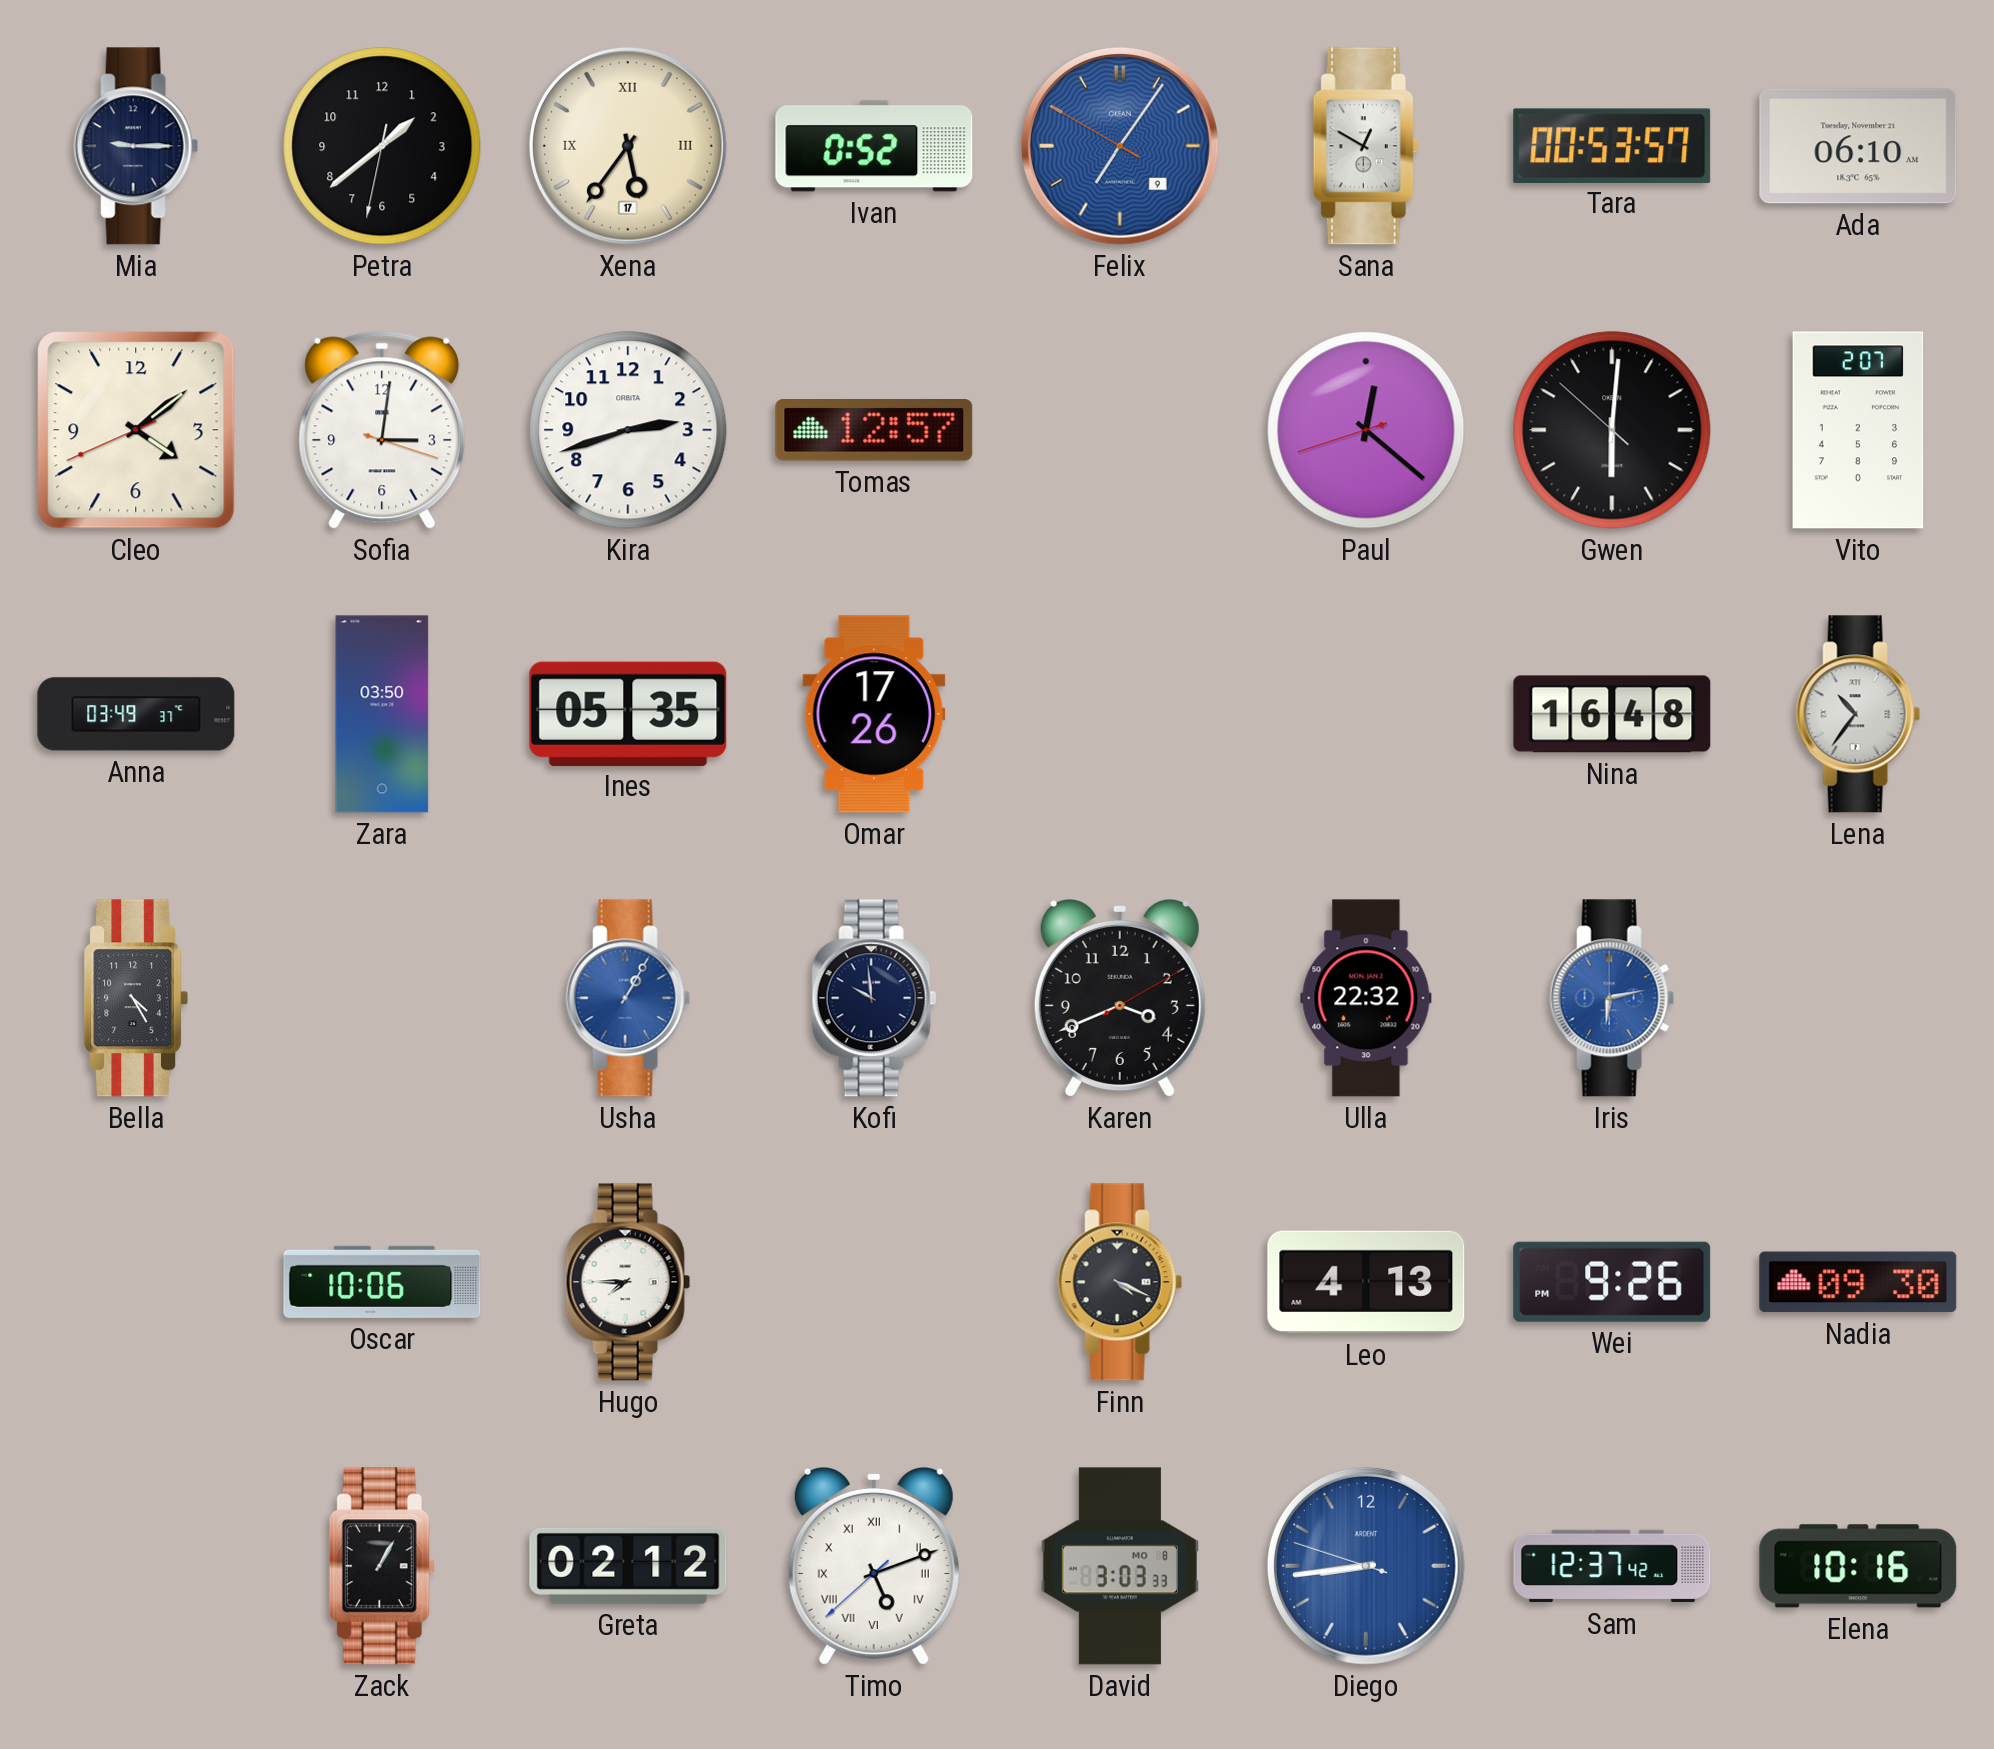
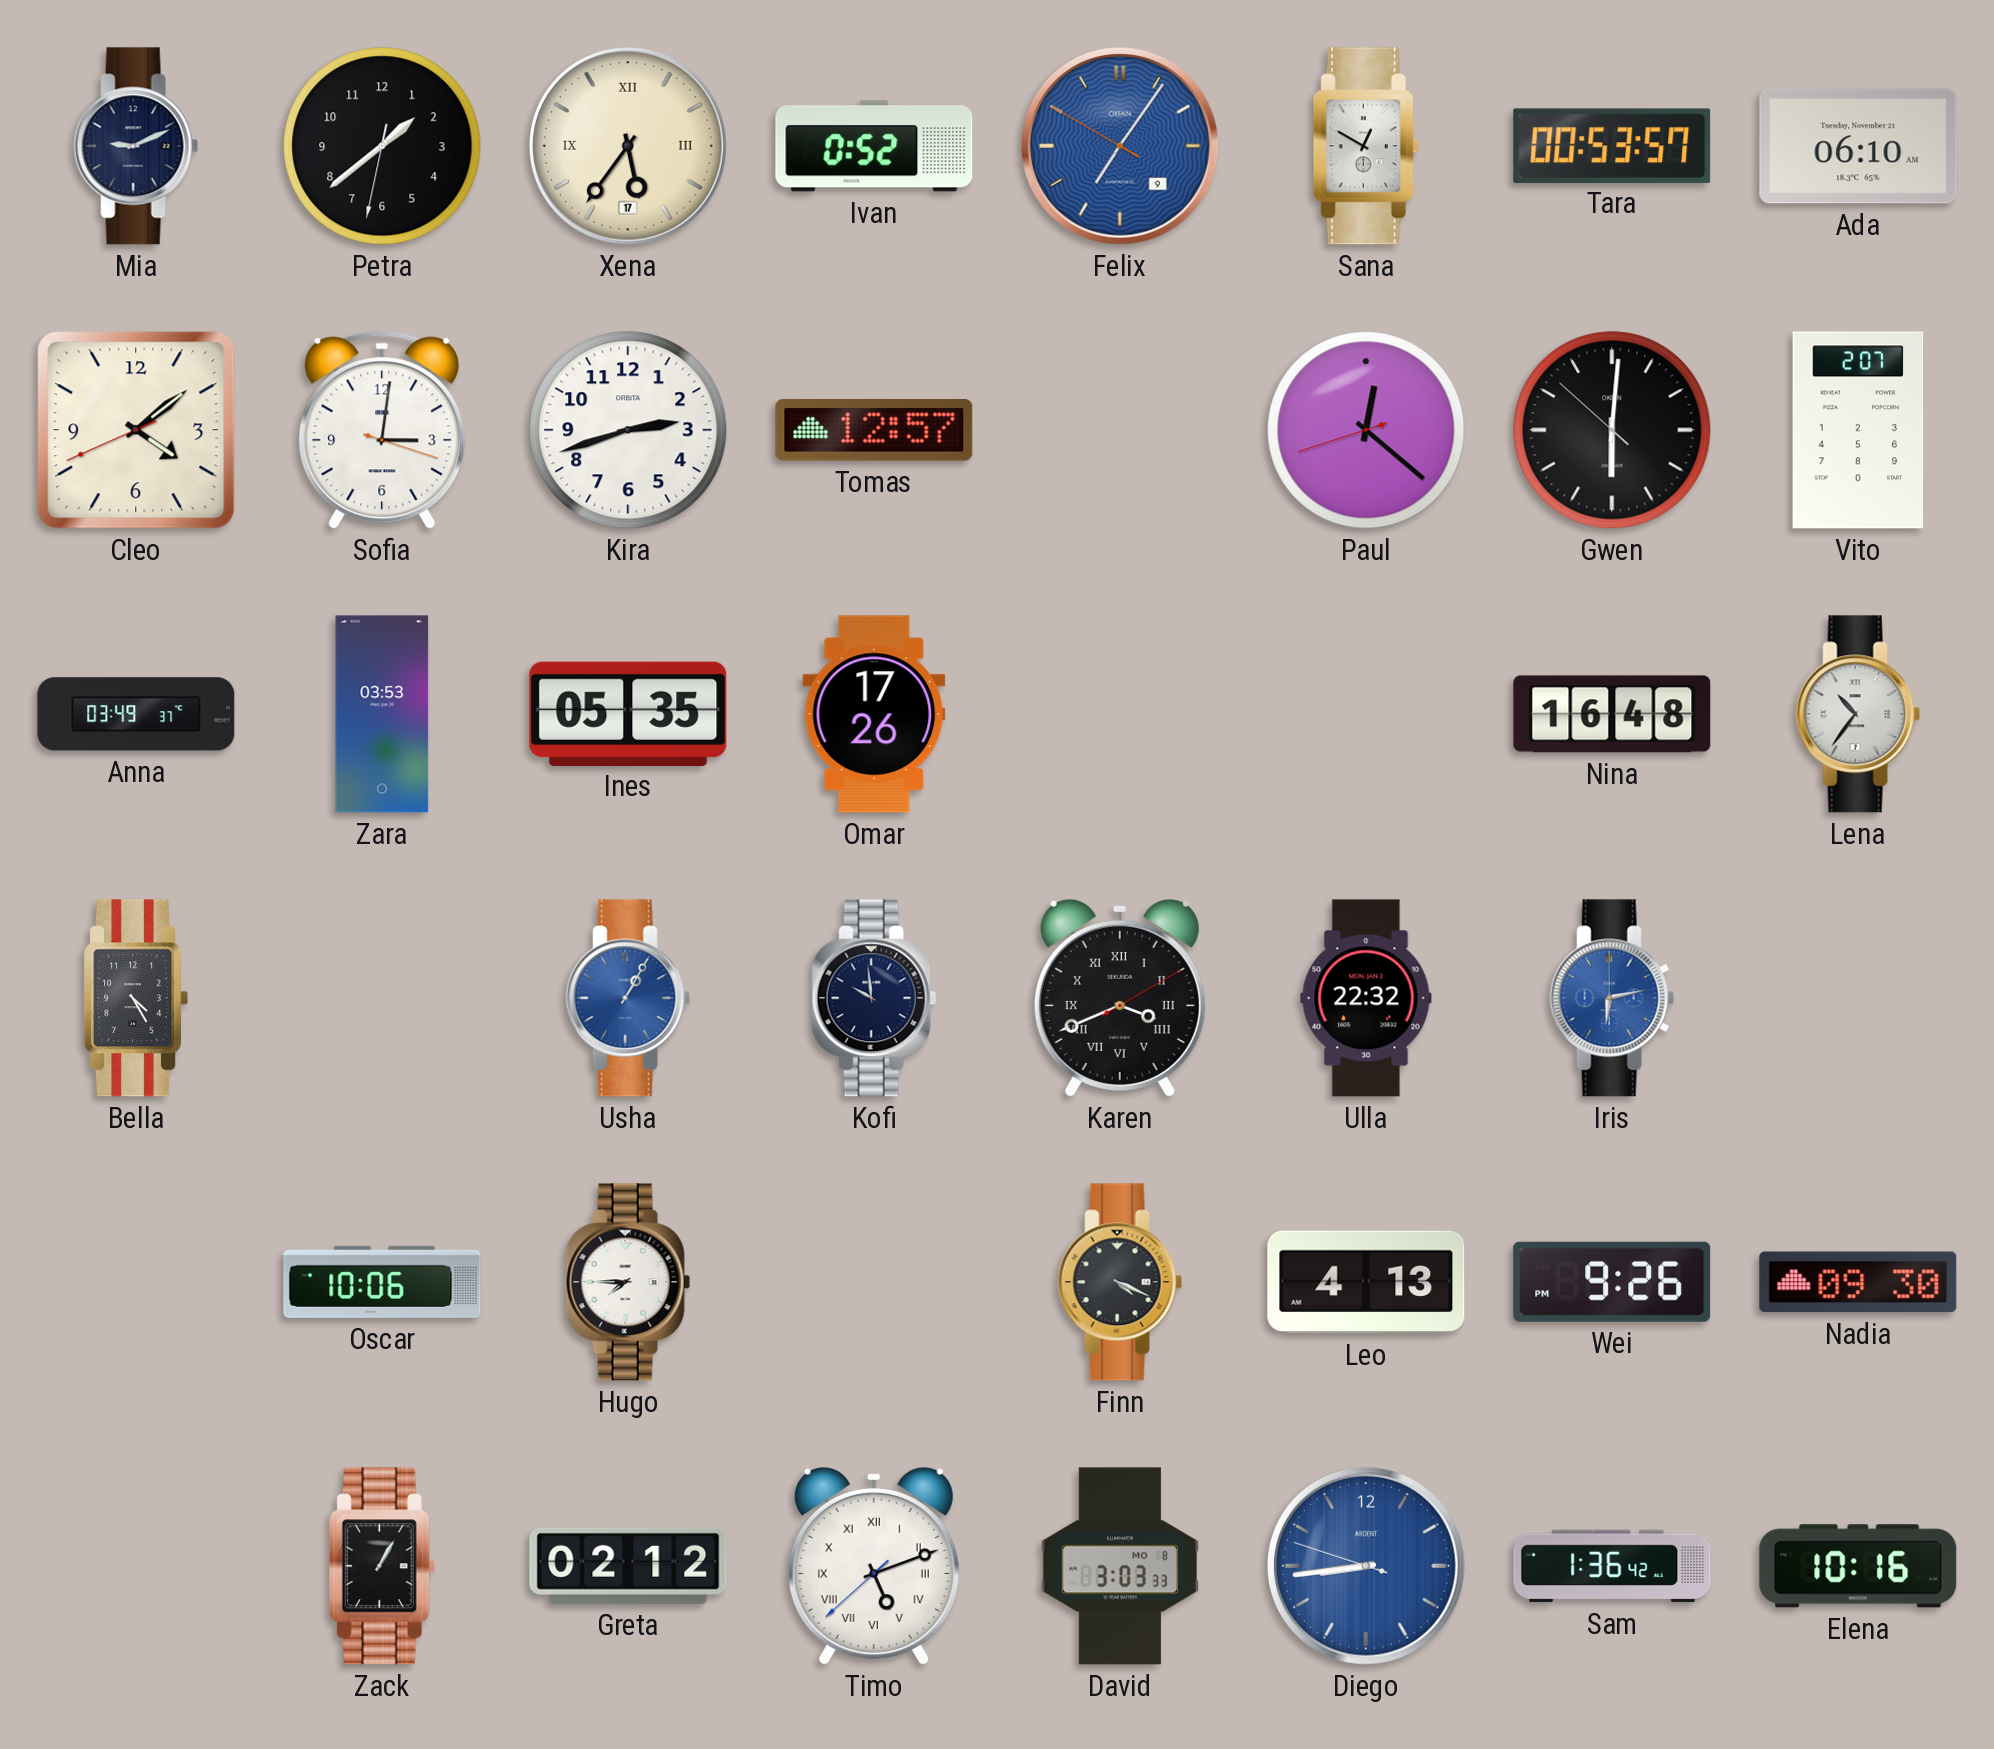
Mia: 9:15 -> 9:11 (136, 146)
Zara: 03:50 -> 03:53 (382, 714)
Karen numerals: Arabic -> Roman (1120, 999)
Sam: 12:37 -> 1:36 (1612, 1566)
